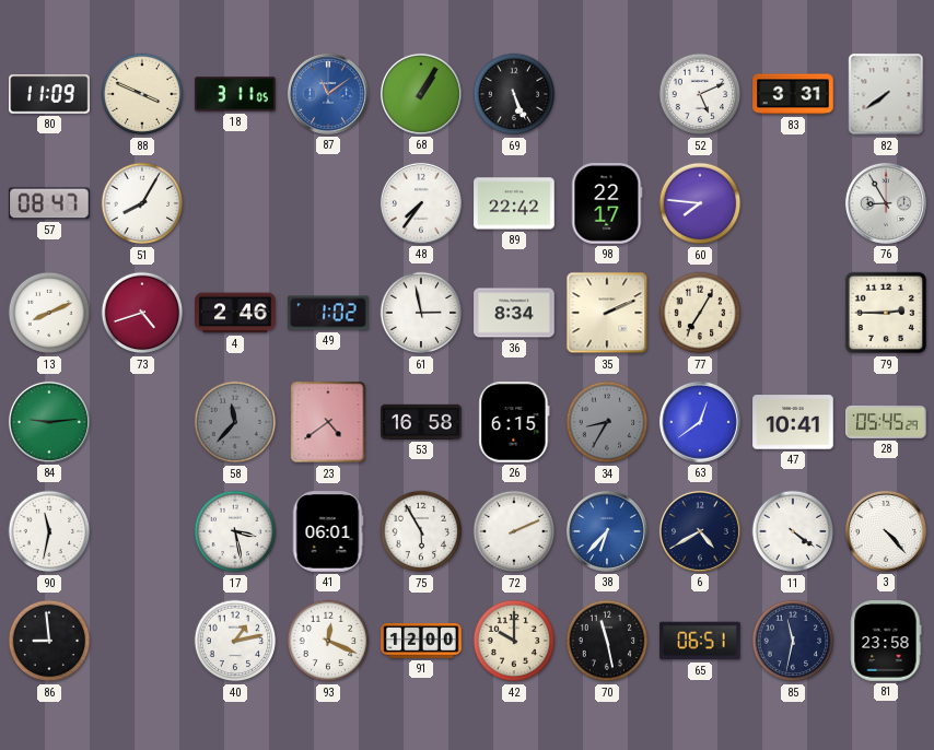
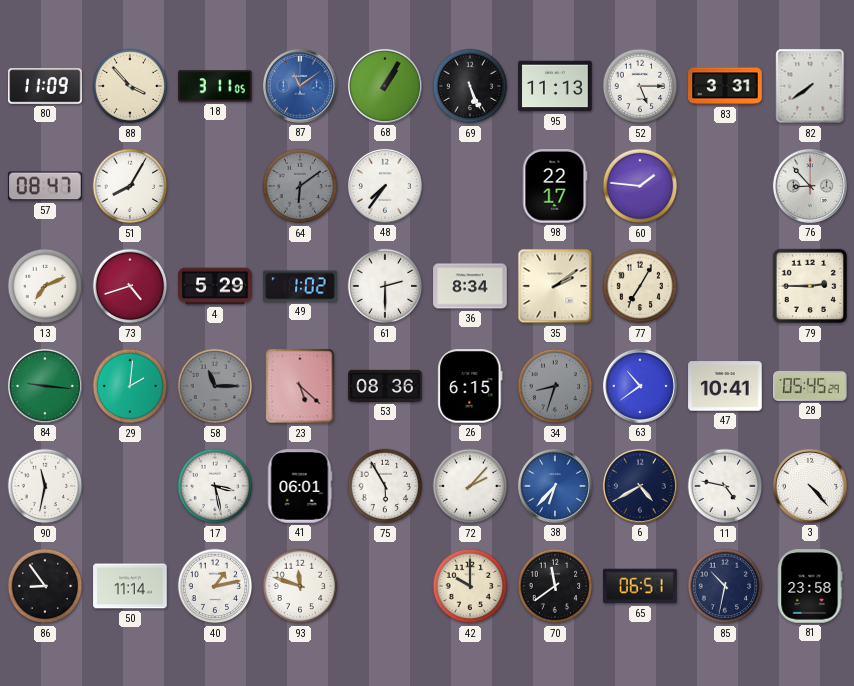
88: 3:49 -> 3:53 (130, 86)
95: none -> 11:13 (555, 86)
52: 5:11 -> 5:15 (640, 86)
64: none -> 6:09 (300, 186)
89: 22:42 -> none (514, 203)
60: 7:46 -> 1:46 (640, 186)
76: 8:55 -> 8:53 (810, 186)
13: 8:11 -> 7:11 (45, 286)
4: 2:46 -> 5:29 (215, 286)
61: 2:58 -> 2:30 (385, 286)
35: 2:11 -> 2:09 (555, 286)
84: 9:14 -> 9:16 (45, 386)
29: none -> 2:01 (130, 386)
58: 11:37 -> 11:15 (215, 386)
23: 4:39 -> 5:22 (300, 386)
53: 16:58 -> 08:36 (385, 386)
34: 8:35 -> 8:33 (555, 386)
63: 12:39 -> 10:39 (640, 386)
72: 2:11 -> 2:07 (470, 486)
11: 4:21 -> 4:47 (725, 486)
86: 8:59 -> 8:54 (45, 586)
50: none -> 11:14 (130, 586)
93: 12:19 -> 11:48 (300, 586)
91: 12:00 -> none (421, 642)
70: 11:28 -> 11:39 (555, 586)
85: 11:32 -> 10:32 (725, 586)
